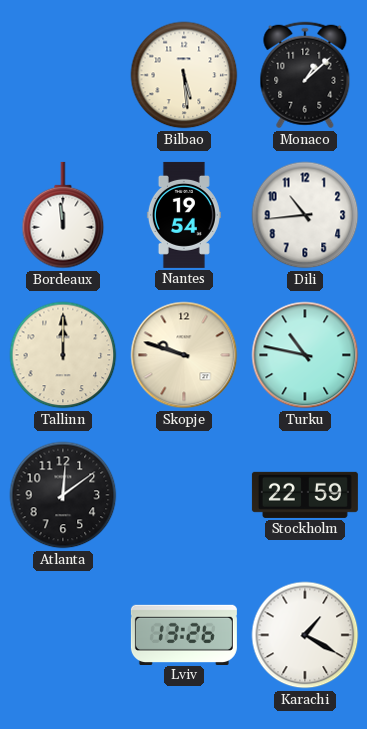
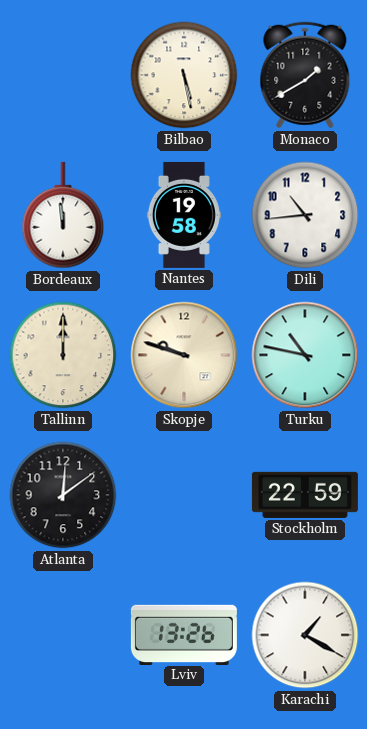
Bilbao: 5:29 -> 5:28 (184, 75)
Monaco: 1:08 -> 1:40 (305, 75)
Nantes: 19:54 -> 19:58 (184, 215)
